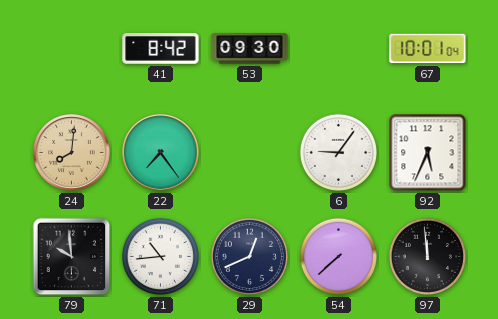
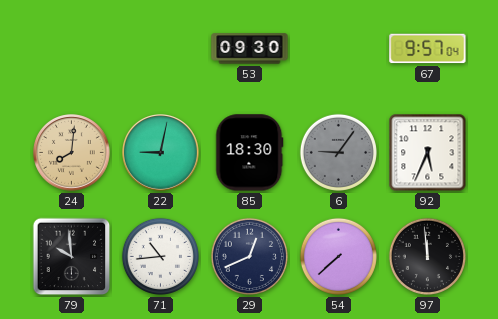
41: 8:42 -> none (161, 49)
67: 10:01 -> 9:57 (428, 49)
22: 7:24 -> 9:02 (161, 153)
85: none -> 18:30 (250, 153)
6 dial: white -> grey (338, 152)
